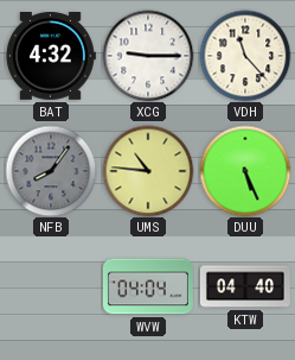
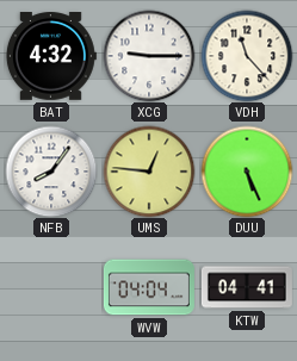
NFB dial: grey -> white (51, 172)
UMS: 10:46 -> 12:46 (149, 172)
KTW: 04:40 -> 04:41 (247, 287)
